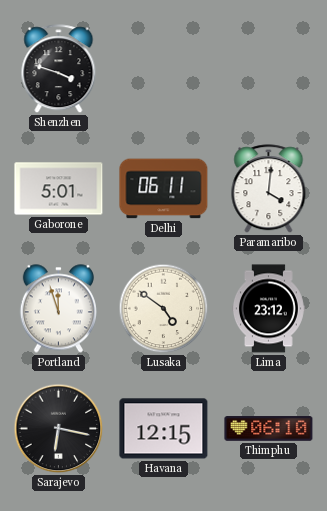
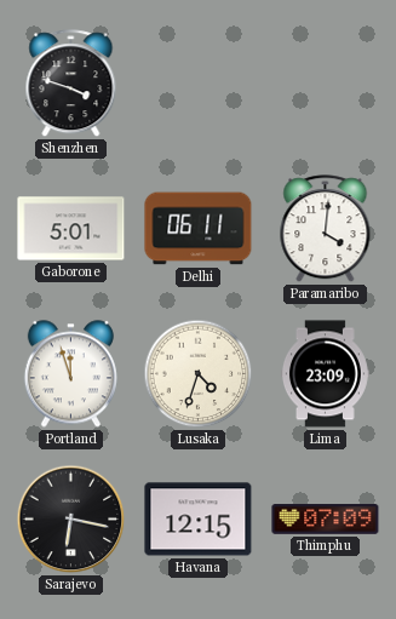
Lusaka: 4:51 -> 4:33 (199, 374)
Lima: 23:12 -> 23:09 (326, 374)
Thimphu: 06:10 -> 07:09 (326, 520)
